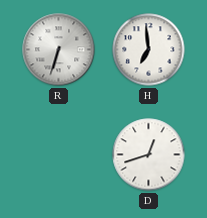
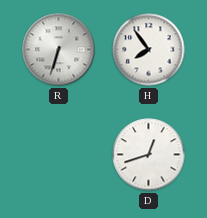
H: 6:59 -> 7:54 (149, 50)
